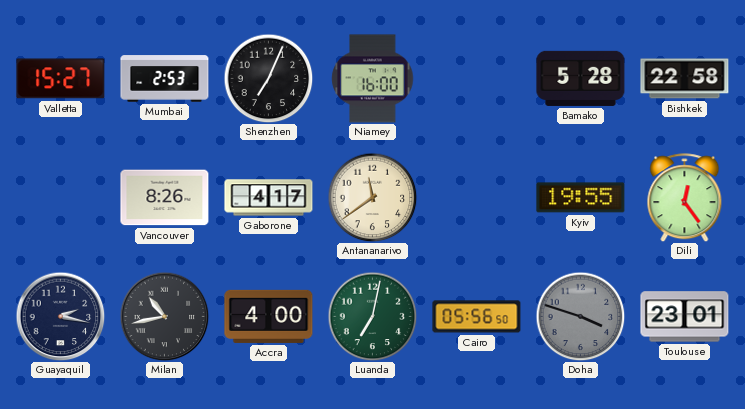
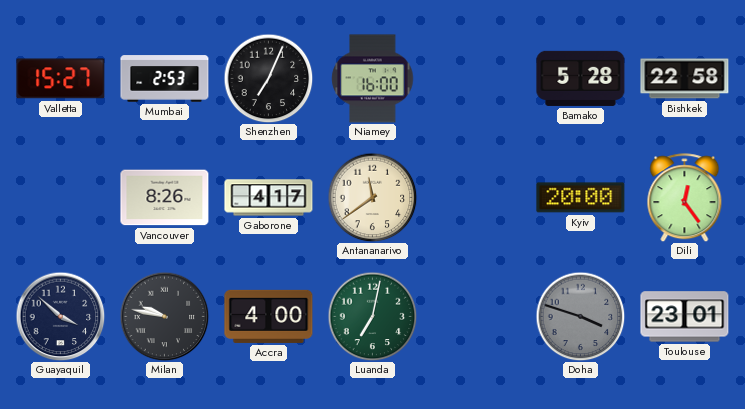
Kyiv: 19:55 -> 20:00 (581, 198)
Guayaquil: 2:17 -> 3:52 (60, 316)
Milan: 10:43 -> 9:47 (164, 316)
Cairo: 05:56 -> none (477, 317)
